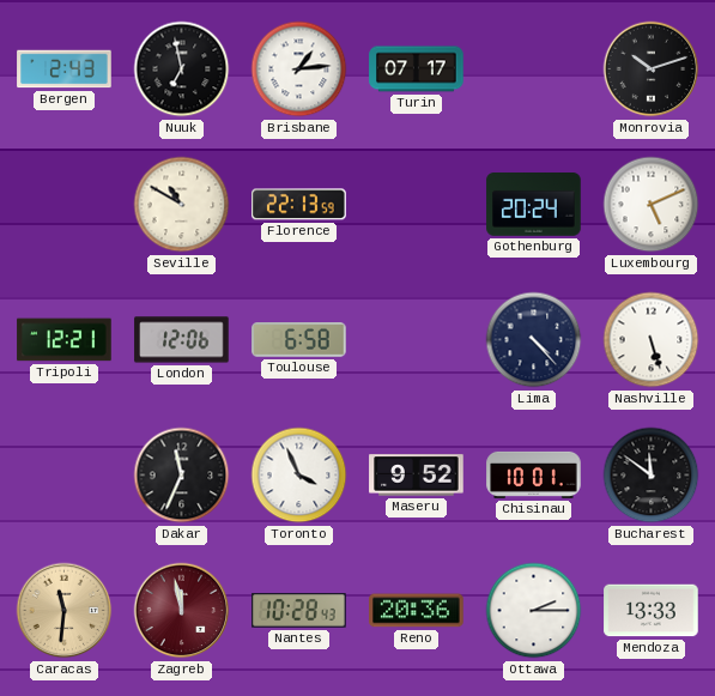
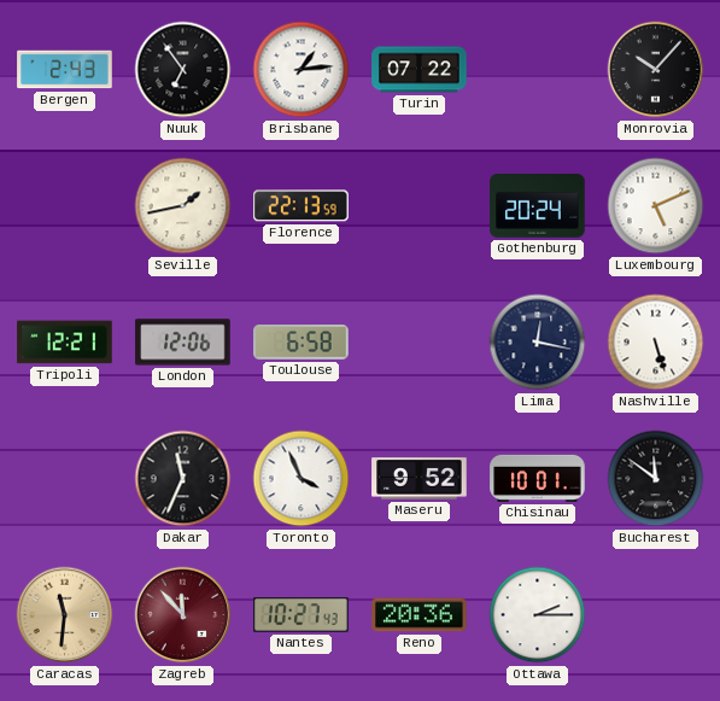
Nuuk: 6:58 -> 6:54 (183, 70)
Turin: 07:17 -> 07:22 (420, 70)
Monrovia: 10:12 -> 10:07 (656, 70)
Seville: 10:50 -> 1:43 (183, 206)
Lima: 4:23 -> 12:17 (538, 343)
Zagreb: 11:58 -> 11:53 (183, 615)
Nantes: 10:28 -> 10:27 (302, 615)
Mendoza: 13:33 -> none (652, 611)
